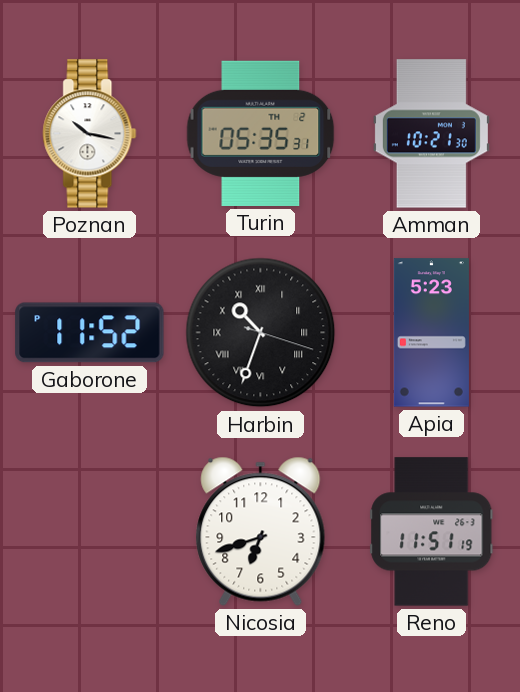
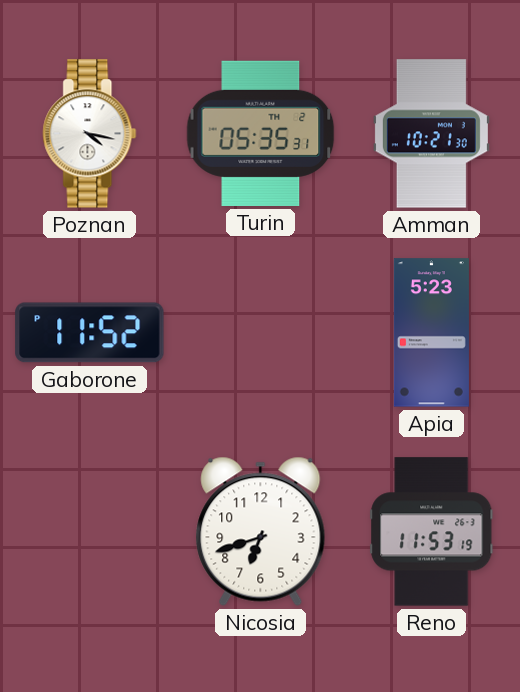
Poznan: 10:17 -> 4:17 (90, 134)
Harbin: 10:33 -> none (261, 333)
Reno: 11:51 -> 11:53 (432, 532)
